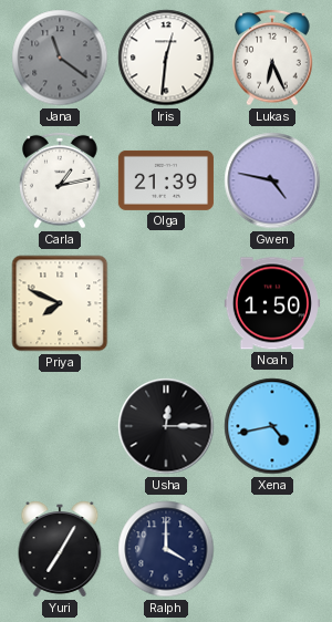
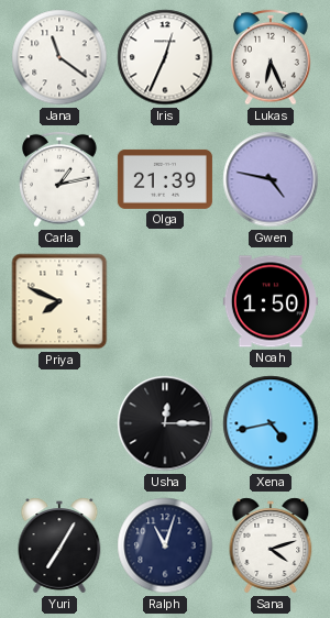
Jana dial: grey -> white (59, 57)
Iris: 12:31 -> 12:34 (165, 57)
Ralph: 4:00 -> 11:03 (165, 545)
Sana: none -> 4:12 (271, 545)
